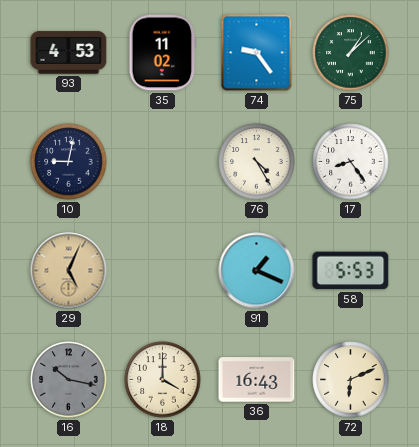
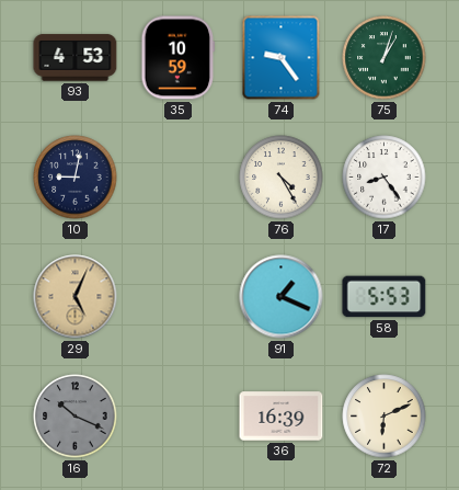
35: 11:02 -> 10:59 (179, 58)
75: 1:08 -> 1:03 (385, 58)
16: 10:17 -> 10:19 (76, 417)
18: 4:00 -> none (163, 380)
36: 16:43 -> 16:39 (282, 417)
